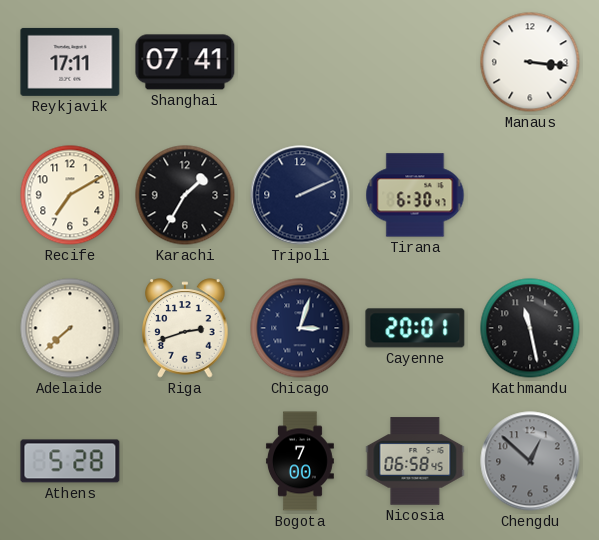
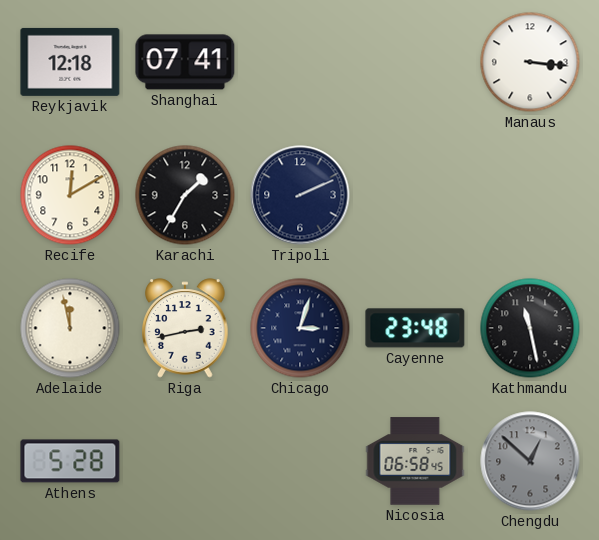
Reykjavik: 17:11 -> 12:18 (70, 62)
Recife: 7:10 -> 12:10 (70, 195)
Tirana: 6:30 -> none (415, 195)
Adelaide: 7:38 -> 11:58 (70, 328)
Riga: 2:42 -> 2:43 (185, 328)
Cayenne: 20:01 -> 23:48 (415, 328)
Bogota: 7:00 -> none (300, 461)
